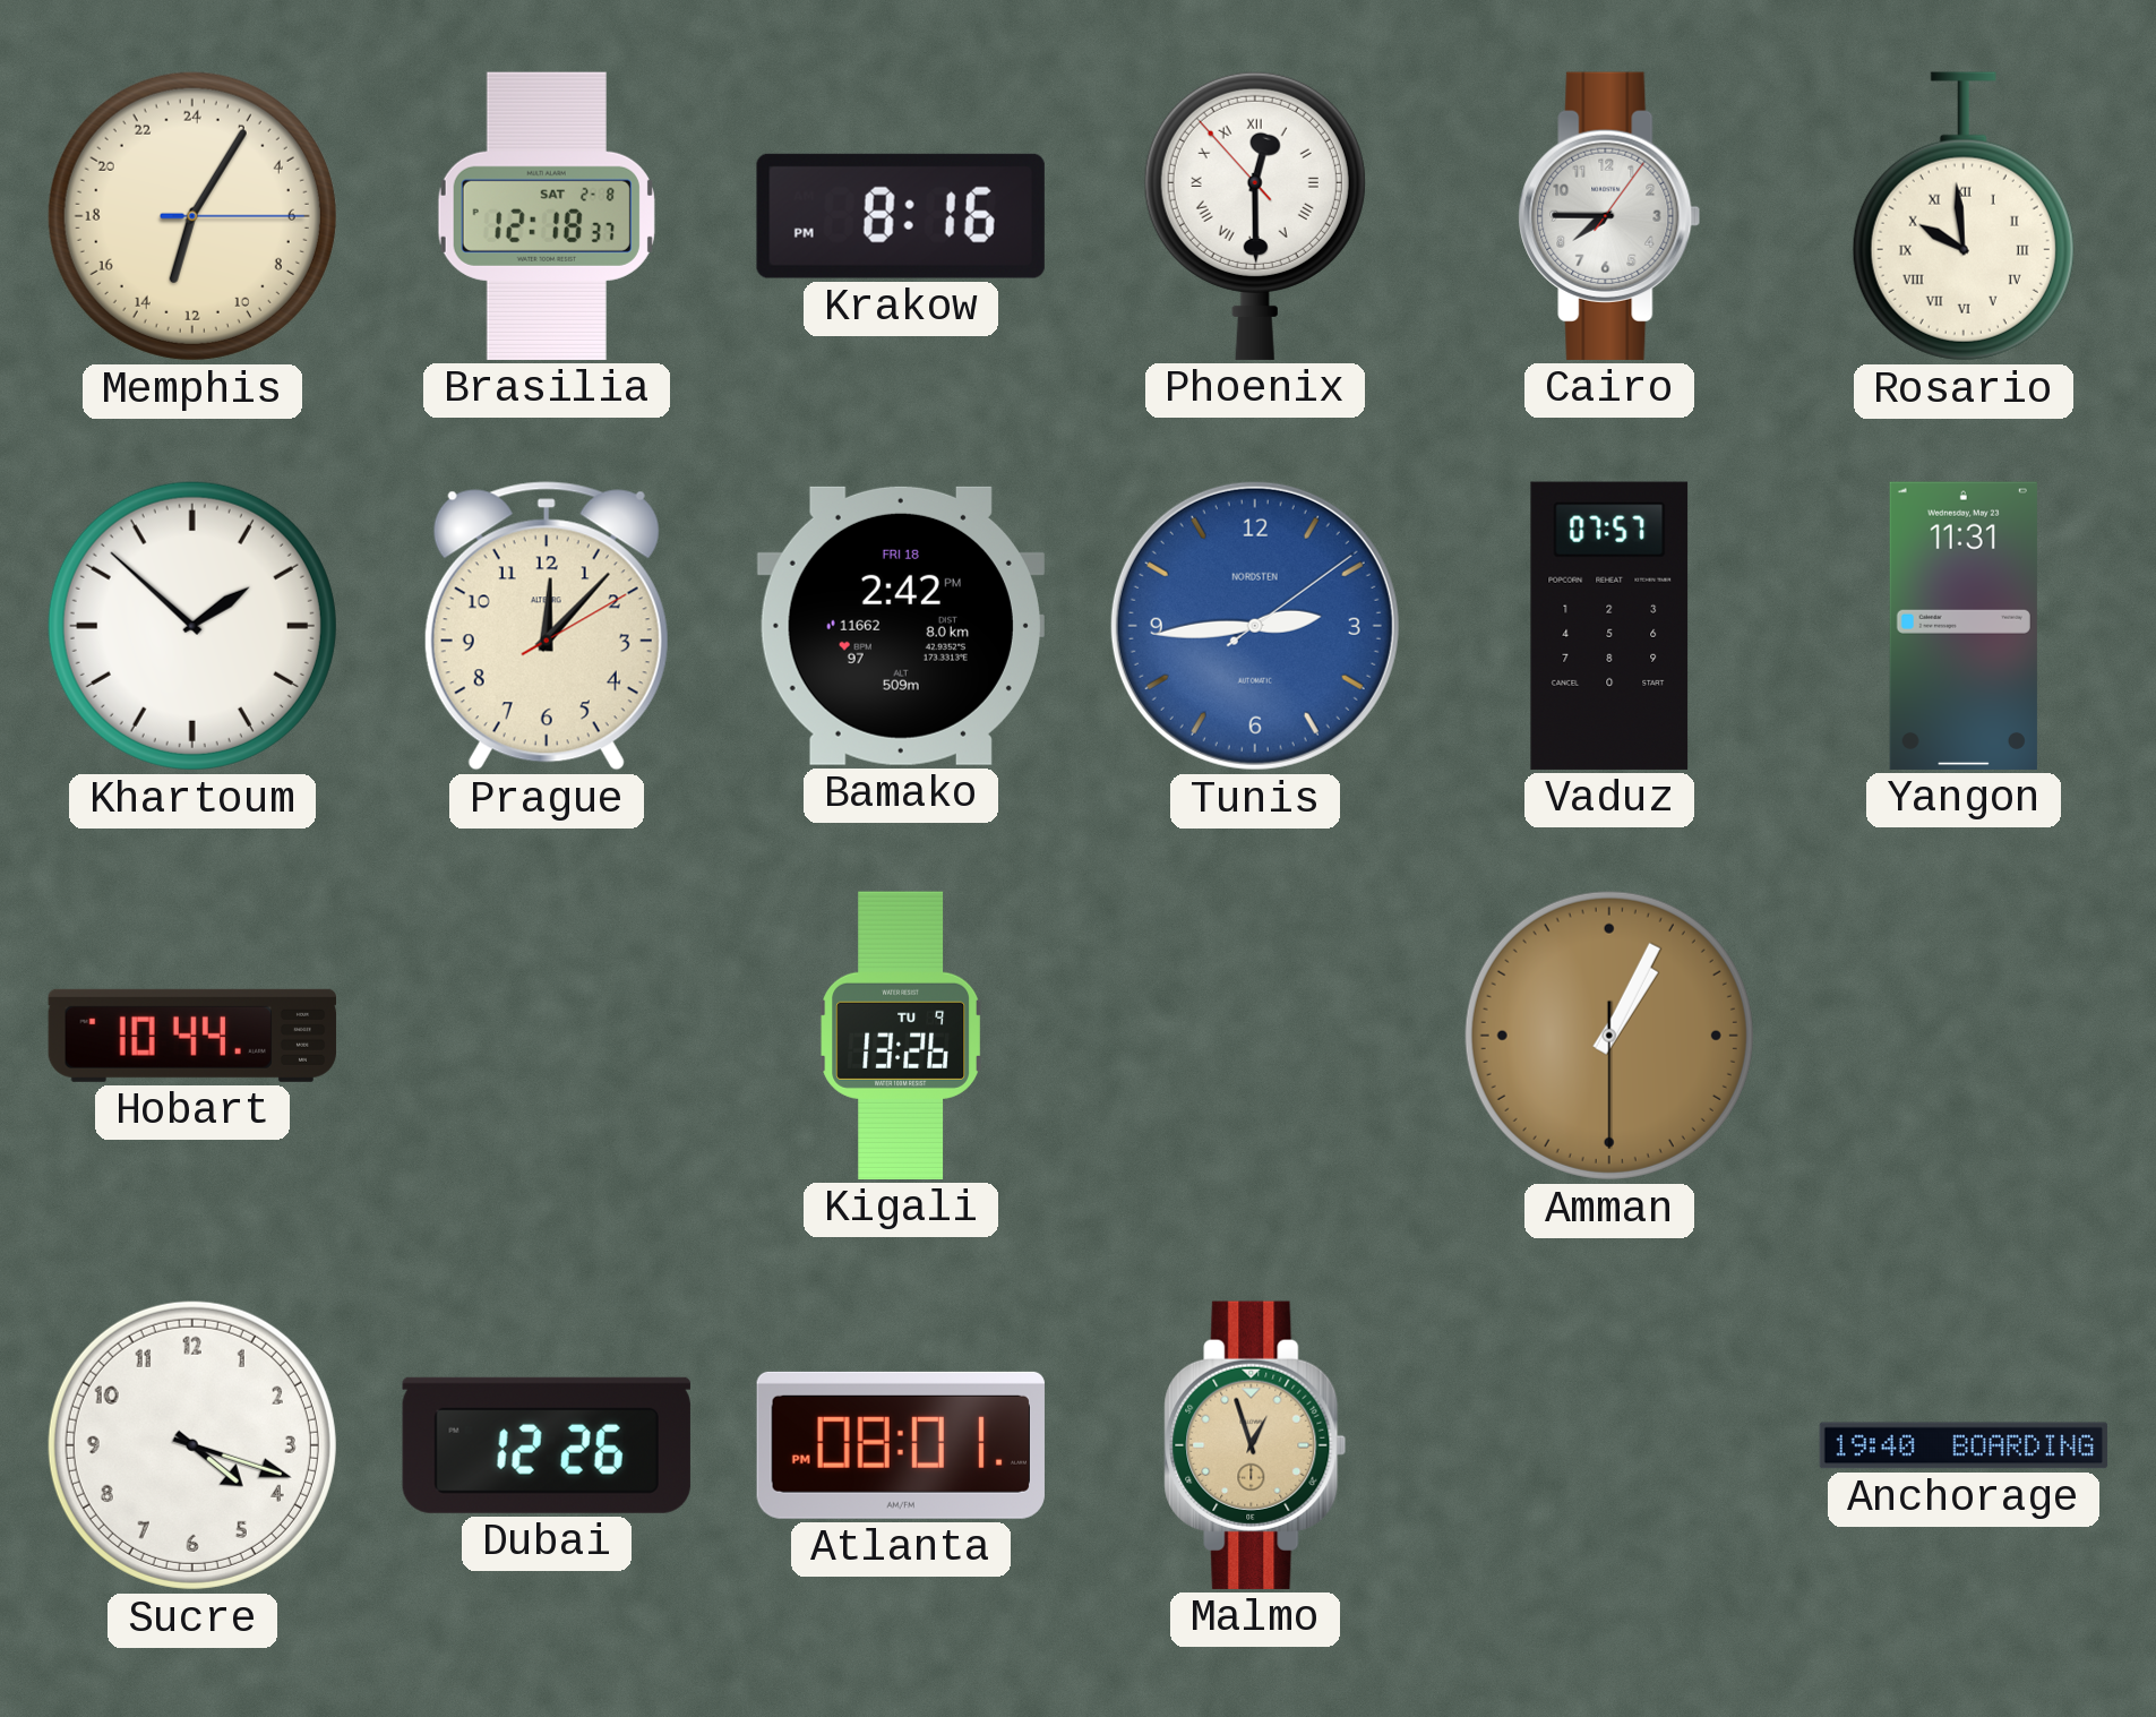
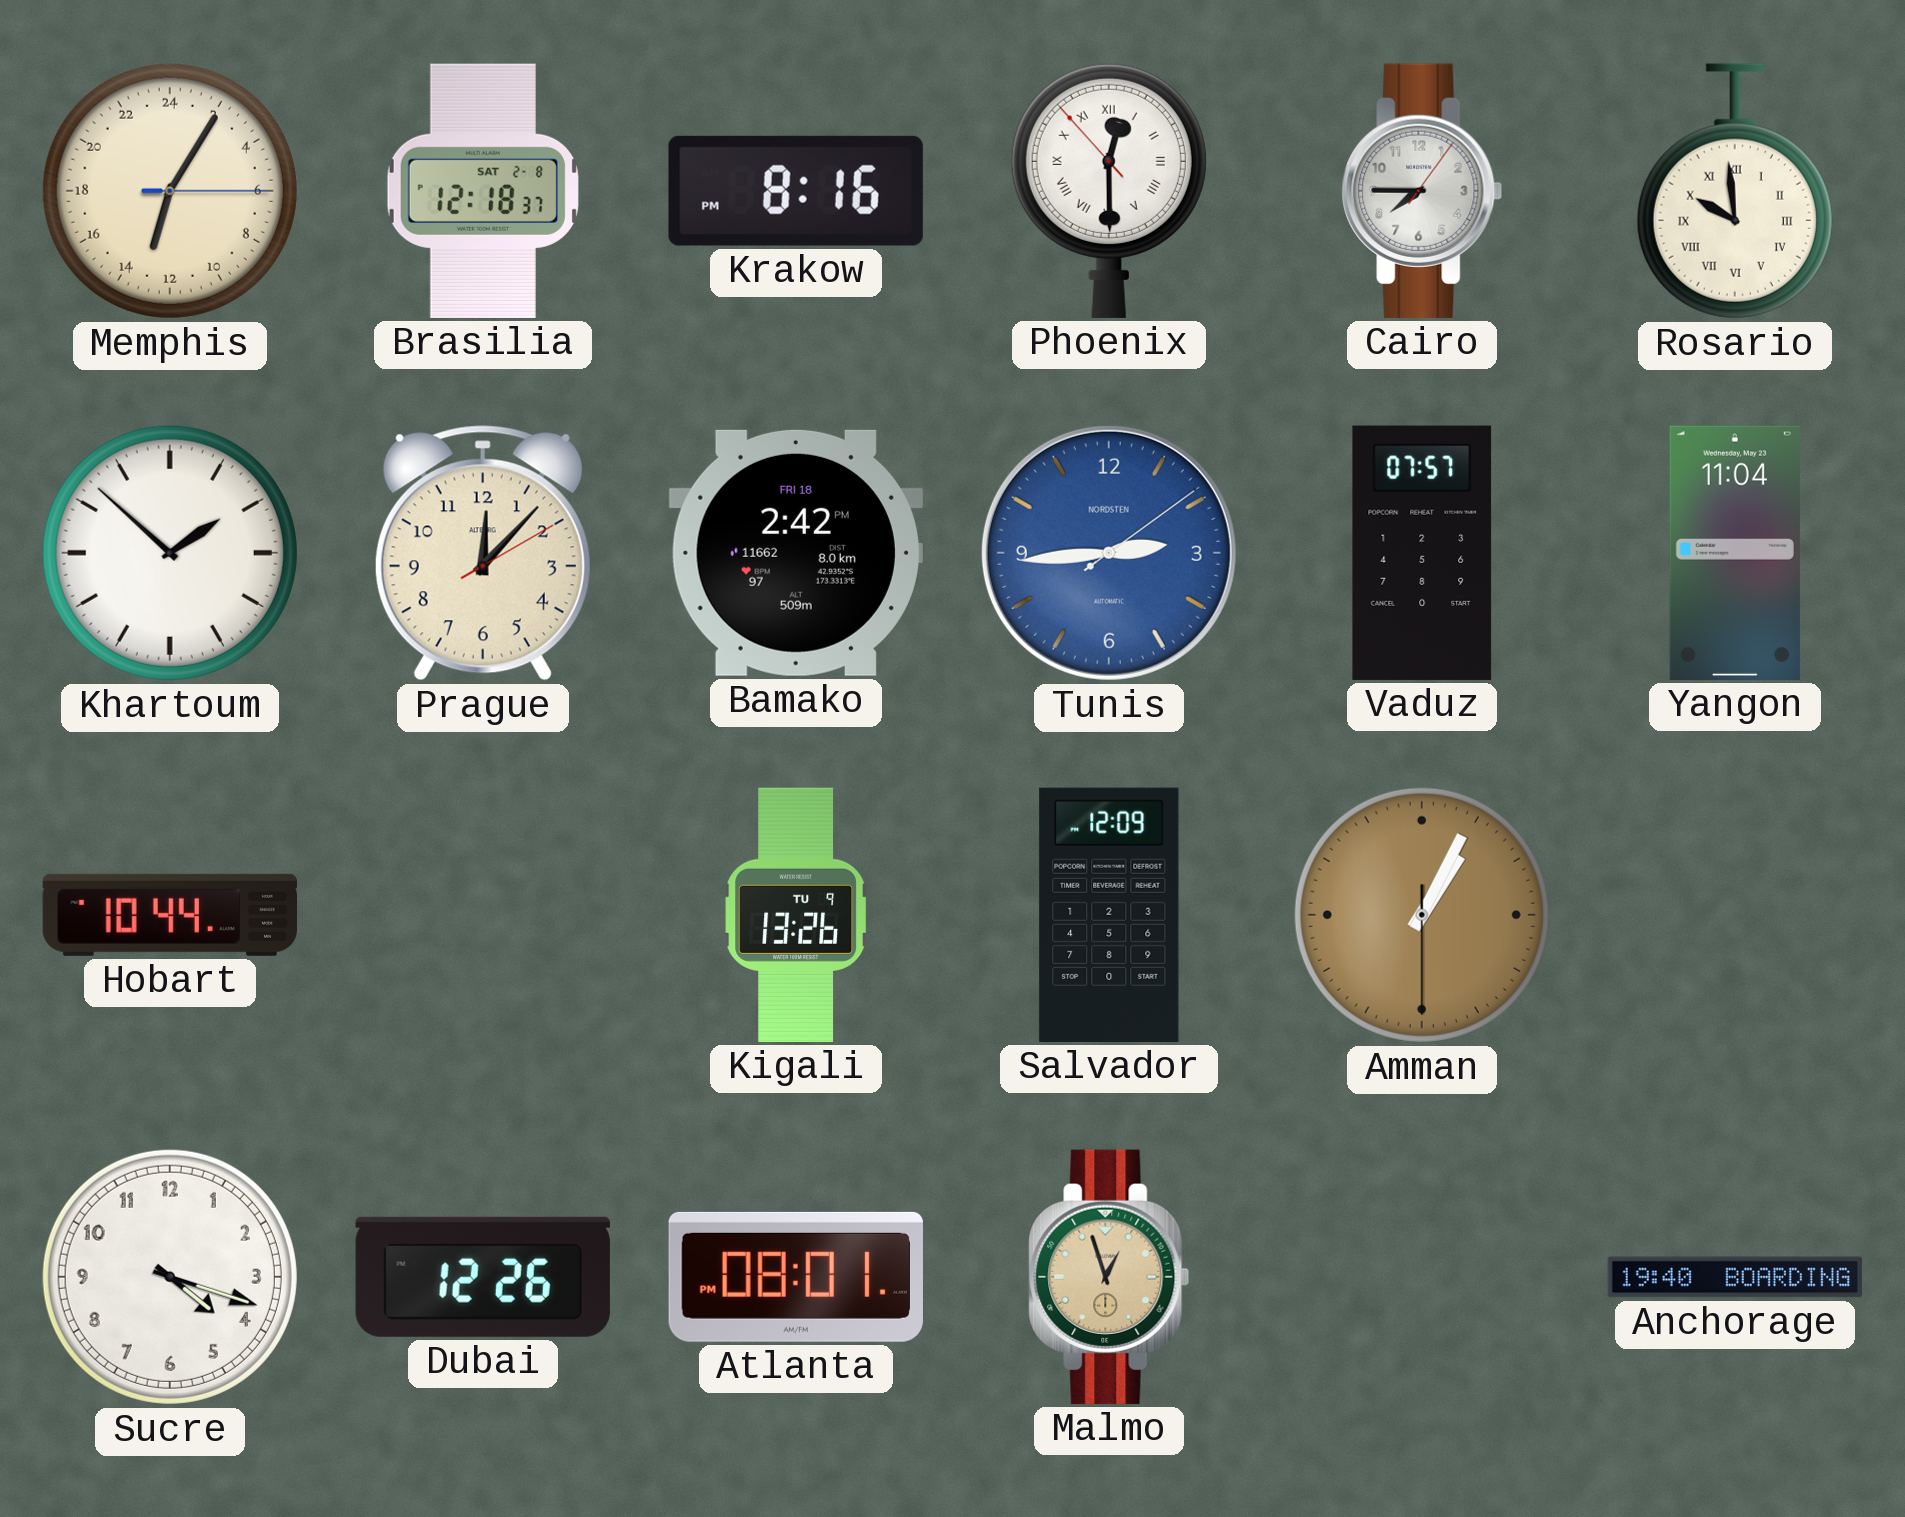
Yangon: 11:31 -> 11:04 (1735, 553)
Salvador: none -> 12:09 (1109, 915)
